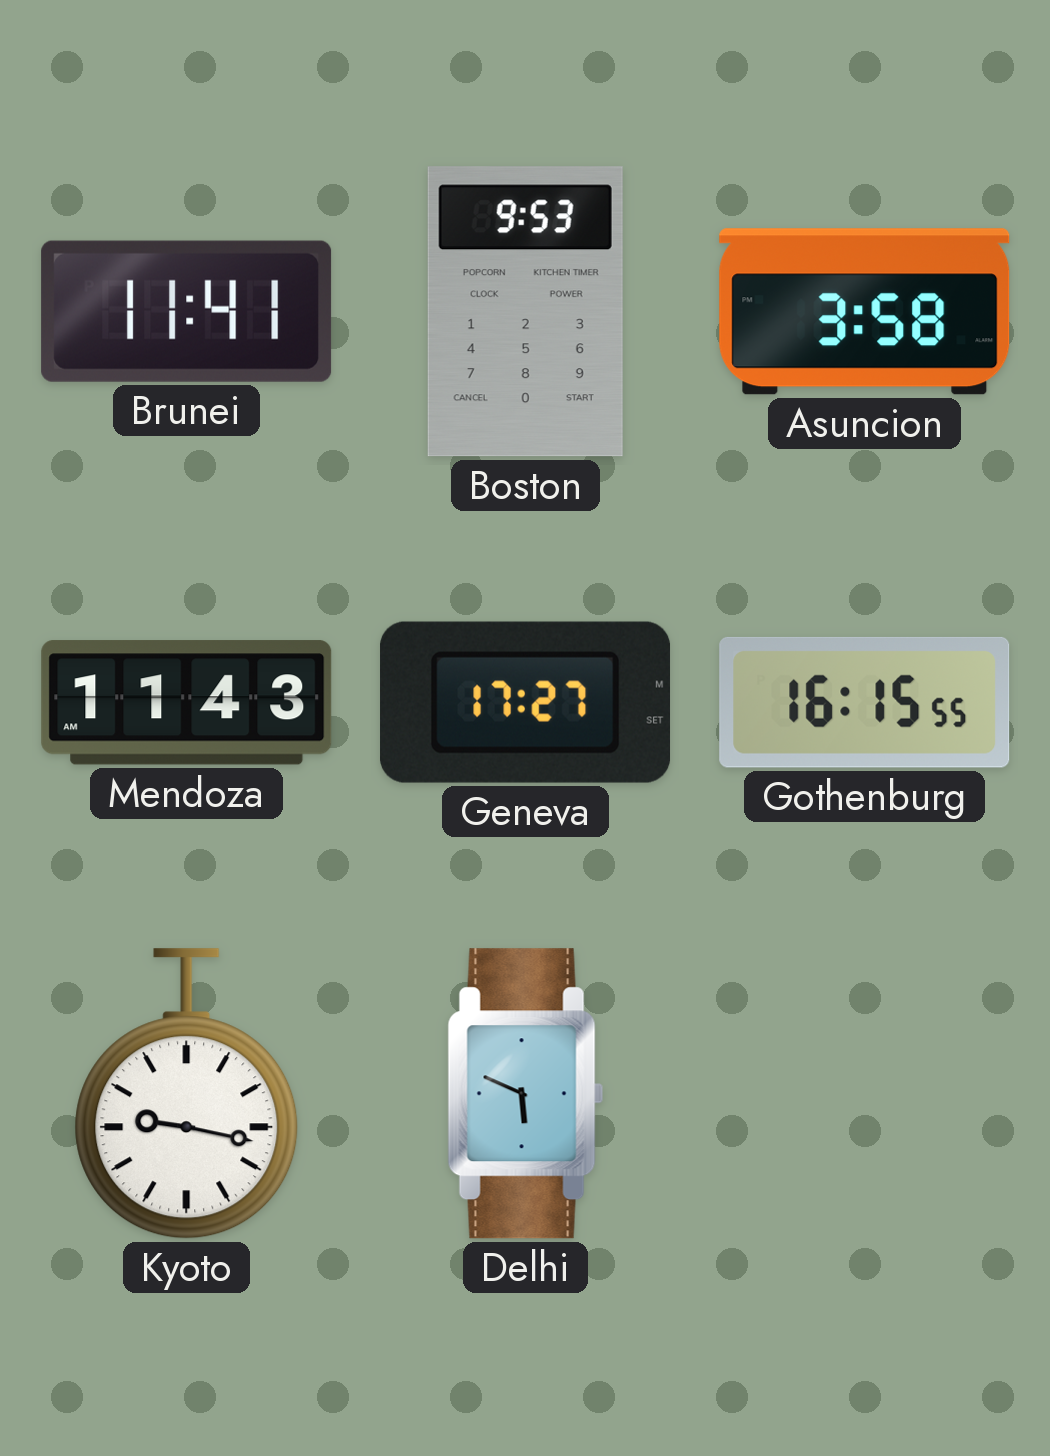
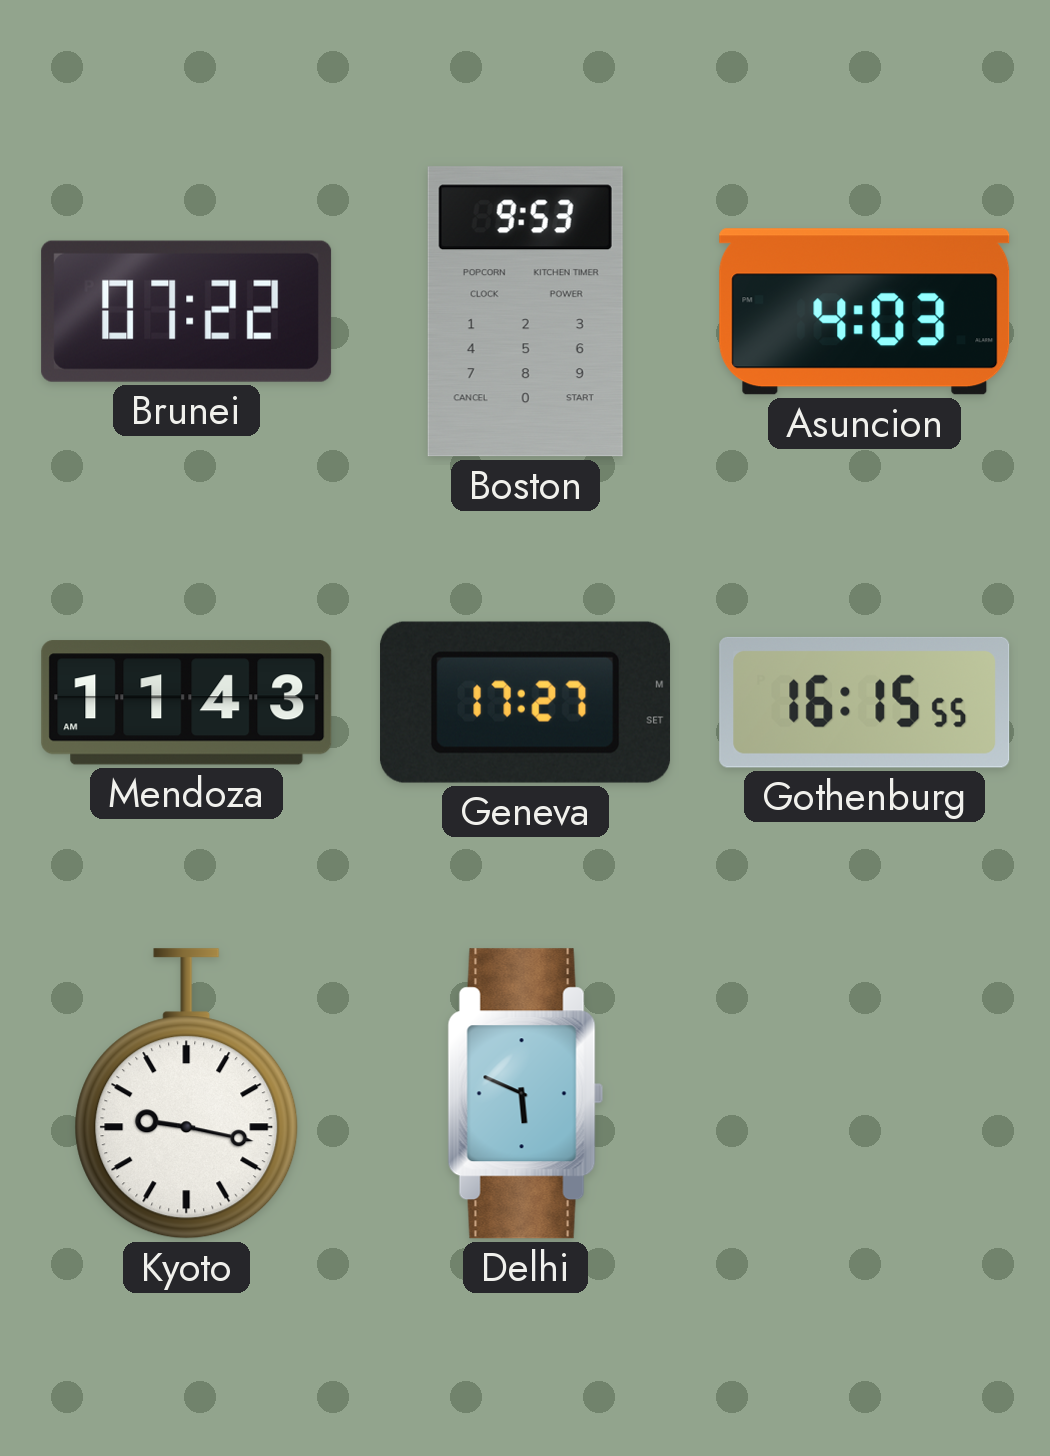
Brunei: 11:41 -> 07:22 (187, 311)
Asuncion: 3:58 -> 4:03 (865, 312)
